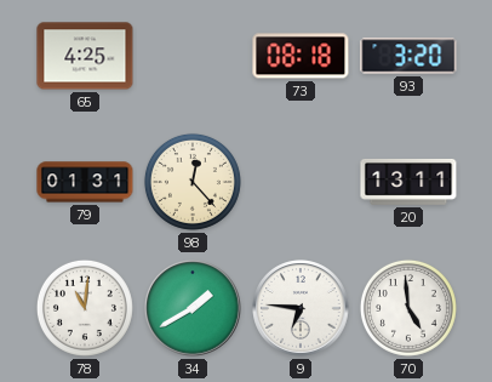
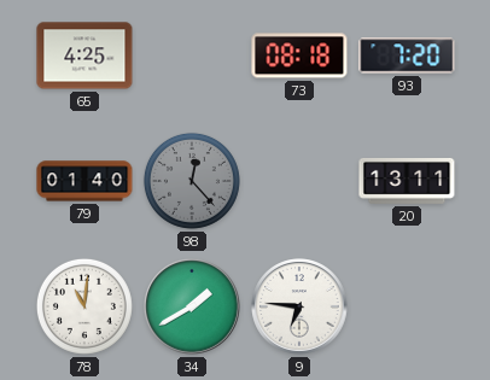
93: 3:20 -> 7:20 (407, 55)
79: 01:31 -> 01:40 (84, 181)
98 dial: cream -> grey (192, 181)
70: 4:59 -> none (408, 308)
